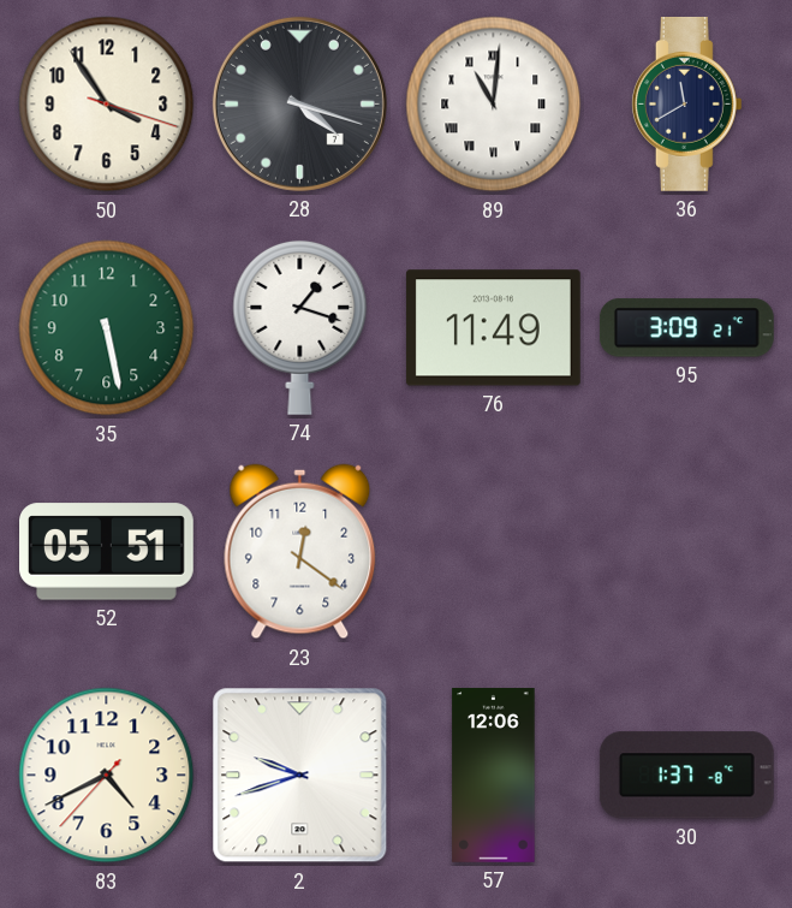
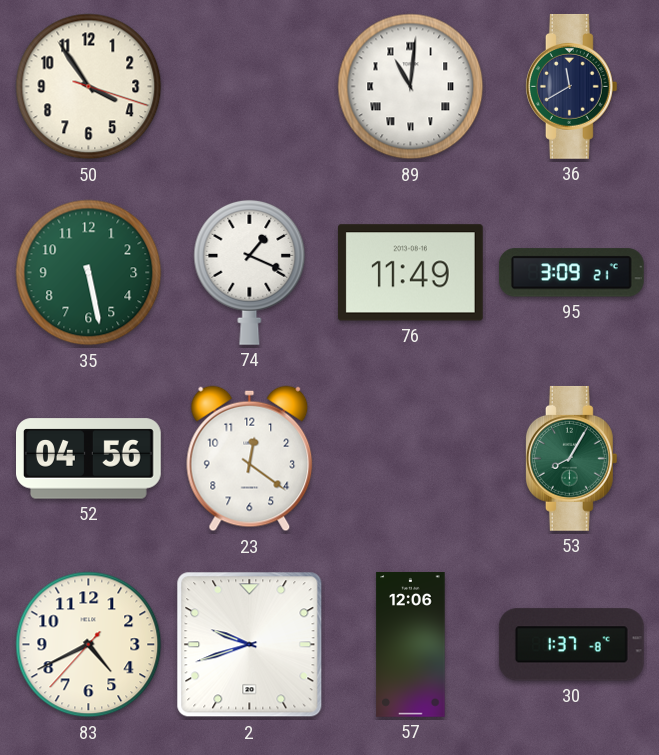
28: 4:18 -> none (299, 103)
74: 1:18 -> 1:19 (250, 272)
52: 05:51 -> 04:56 (89, 459)
53: none -> 8:05 (571, 458)
